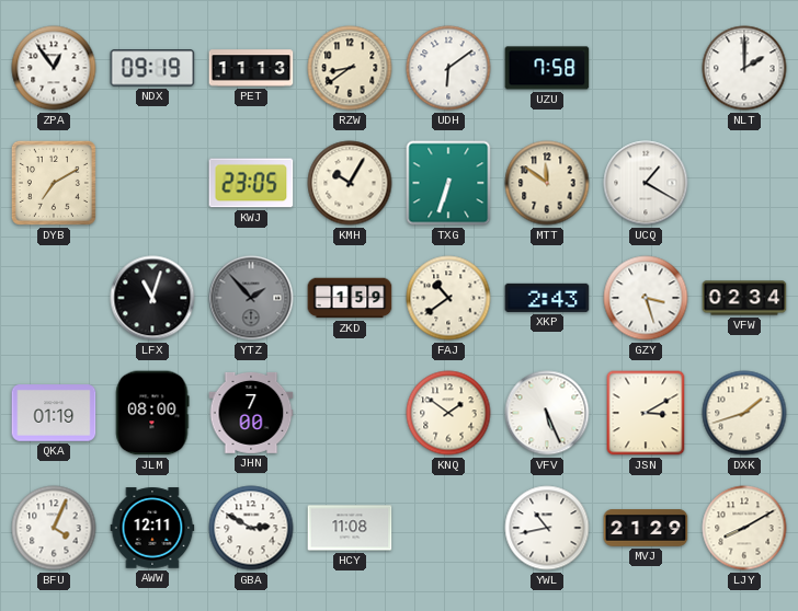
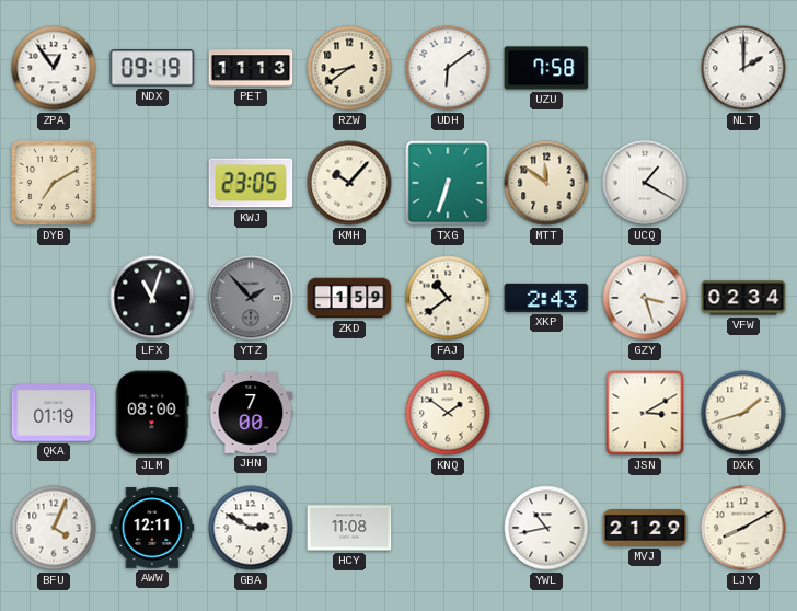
KMH: 10:05 -> 10:07 (349, 183)
VFV: 5:26 -> none (547, 413)
